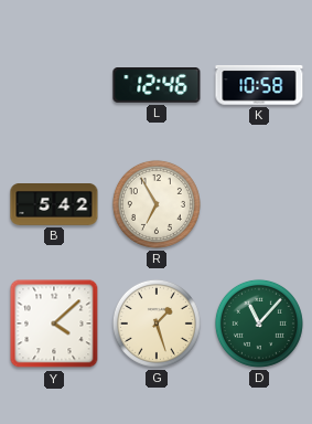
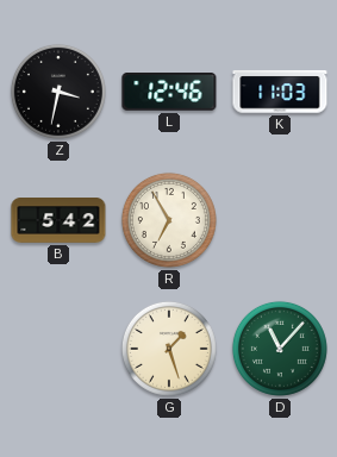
Z: none -> 3:32 (58, 92)
K: 10:58 -> 11:03 (280, 92)
Y: 4:08 -> none (54, 324)
